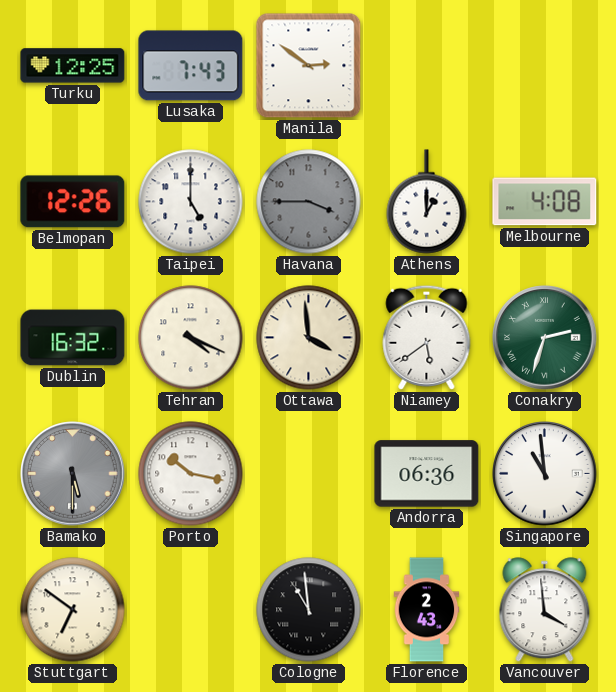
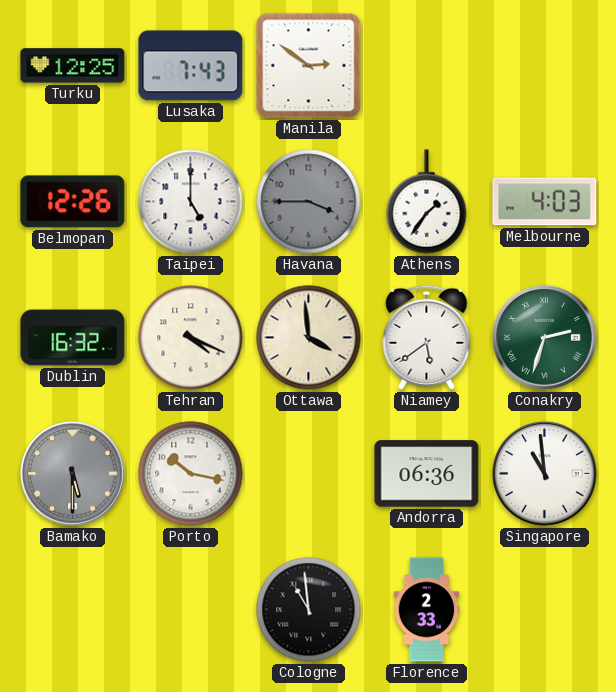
Athens: 1:00 -> 1:36 (427, 202)
Melbourne: 4:08 -> 4:03 (545, 202)
Stuttgart: 6:51 -> none (73, 610)
Florence: 2:43 -> 2:33 (427, 610)
Vancouver: 3:59 -> none (545, 610)
